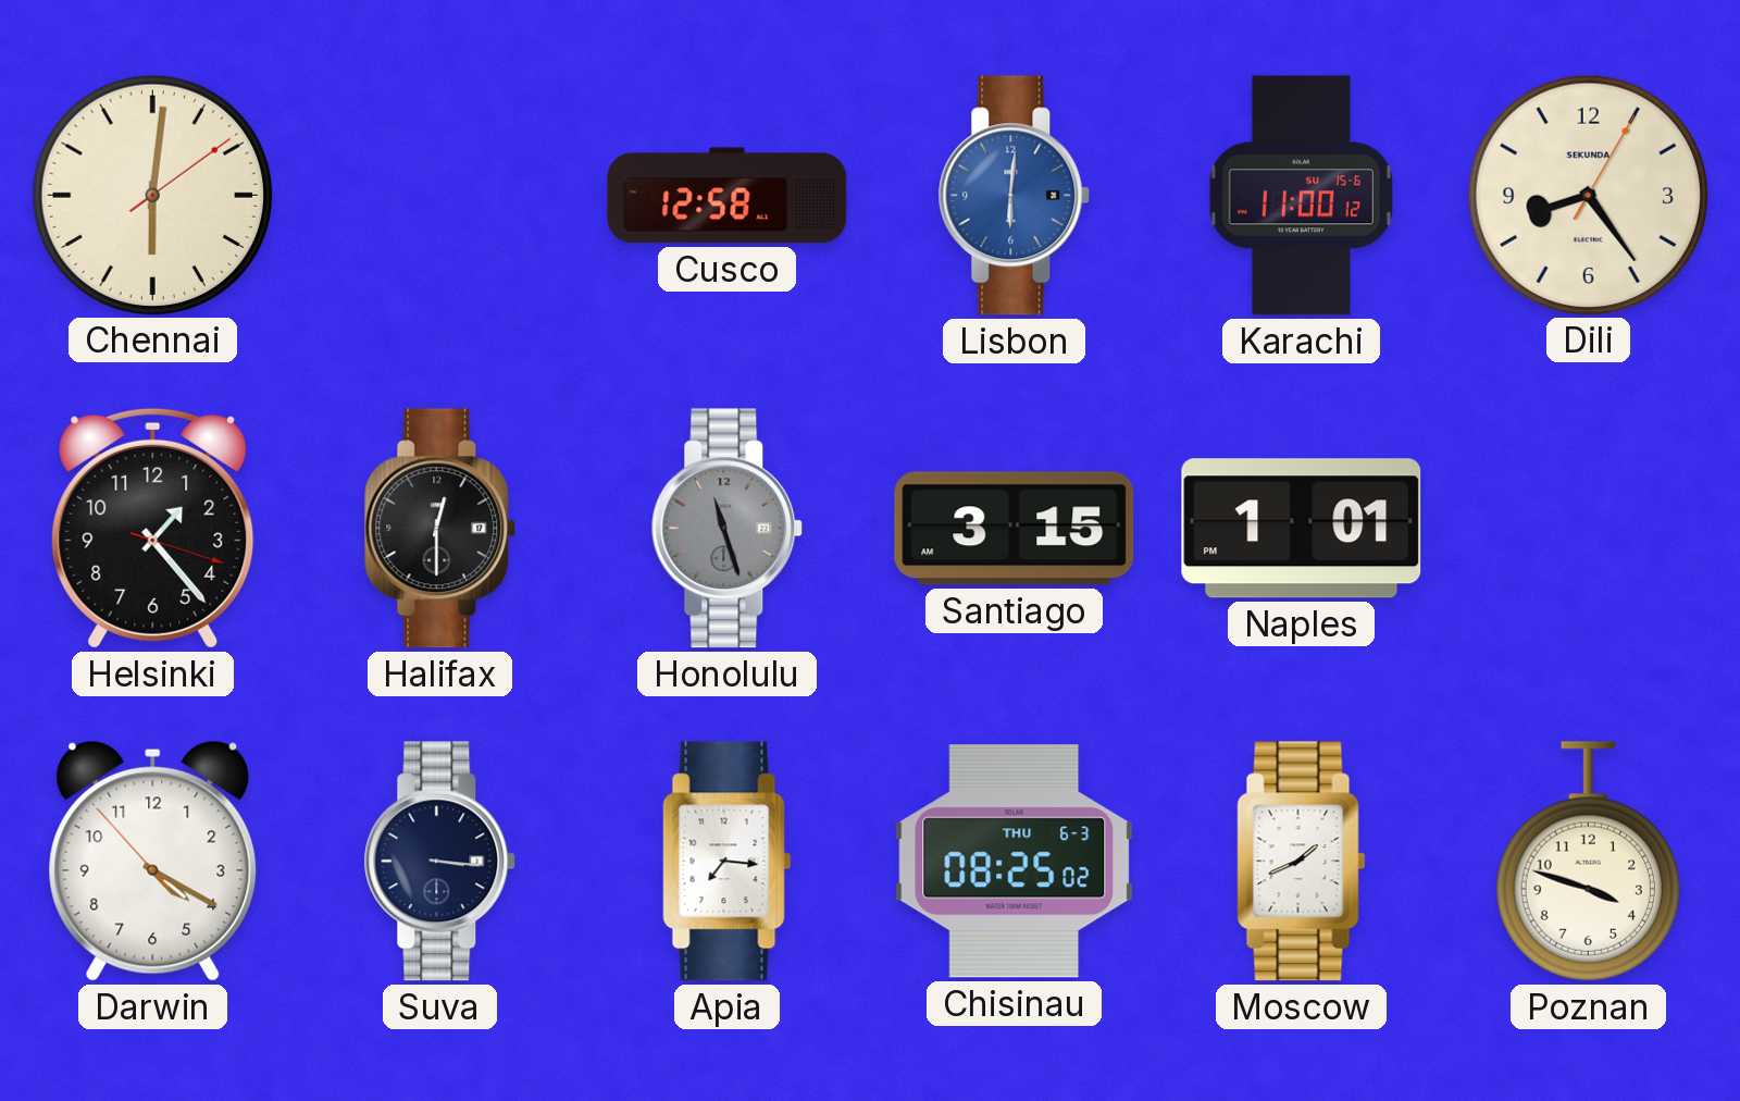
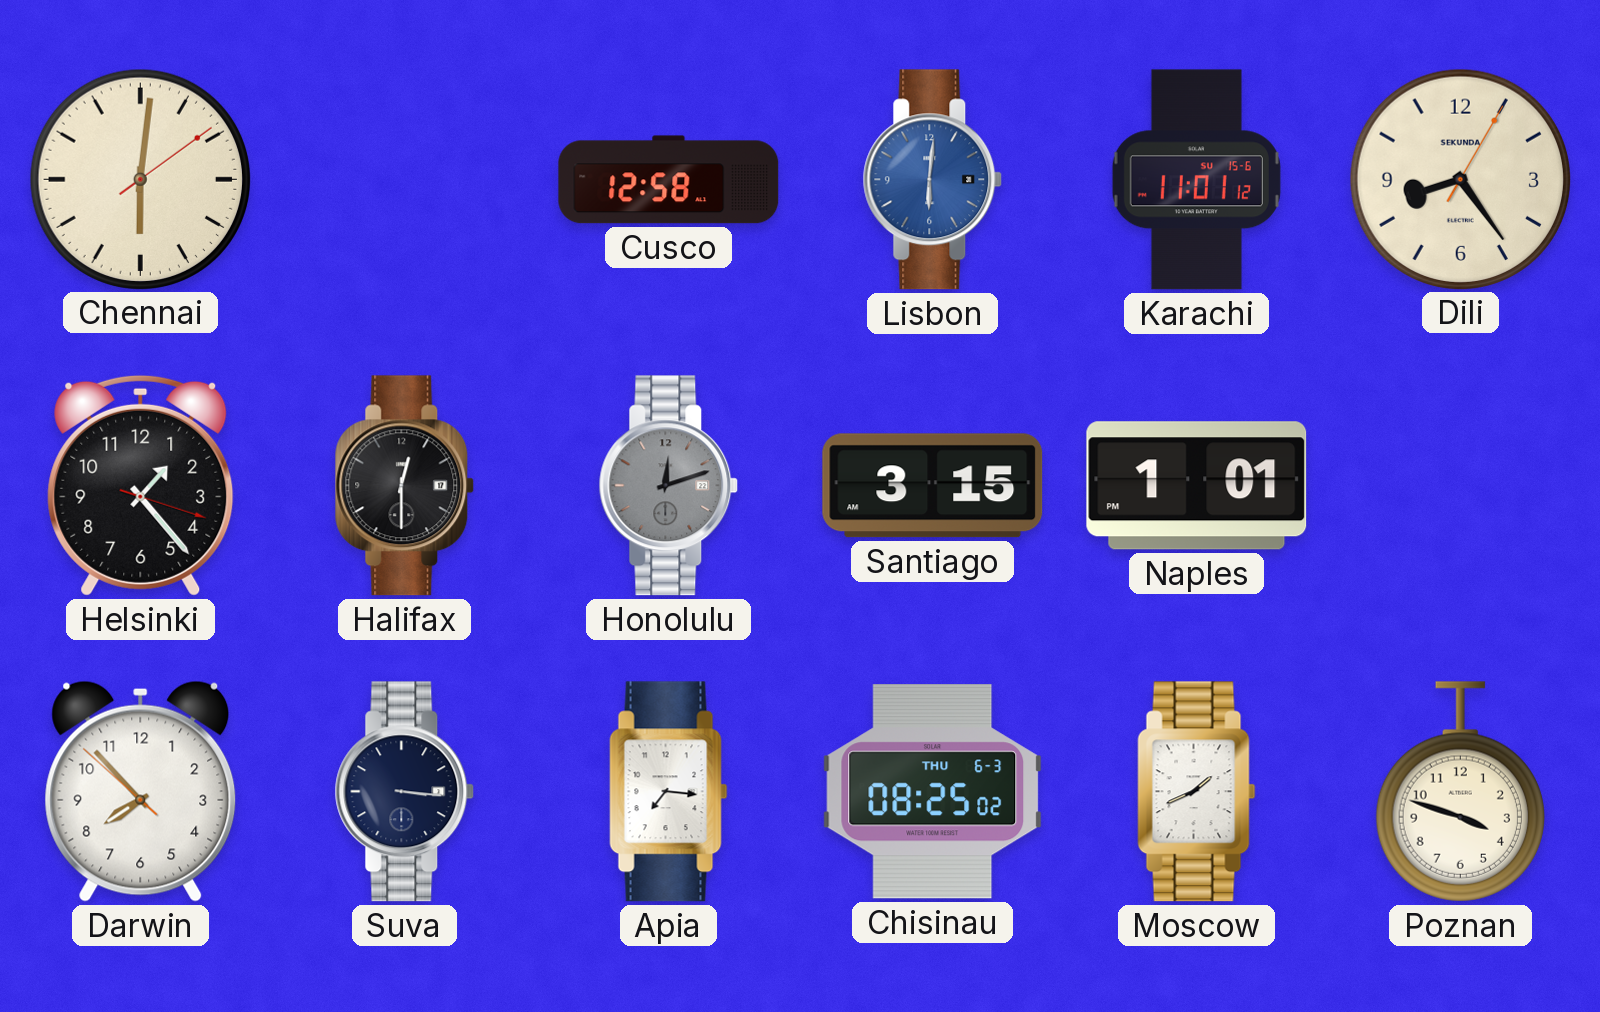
Karachi: 11:00 -> 11:01 (1196, 180)
Honolulu: 11:27 -> 12:12 (669, 486)
Darwin: 4:19 -> 7:52 (141, 791)
